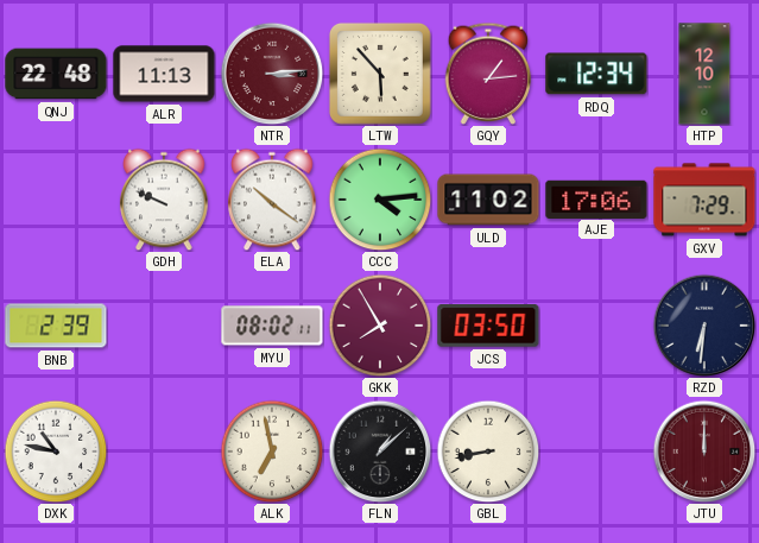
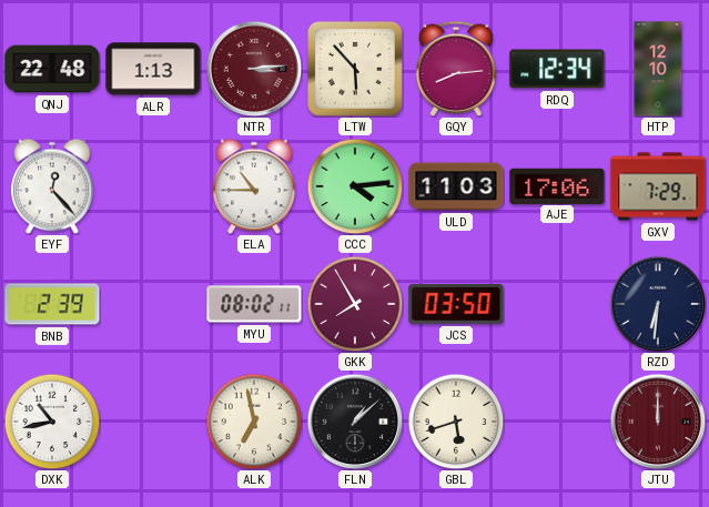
ALR: 11:13 -> 1:13 (153, 69)
GQY: 1:14 -> 8:14 (456, 69)
EYF: none -> 12:23 (52, 186)
GDH: 9:49 -> none (164, 200)
ELA: 10:21 -> 10:45 (254, 186)
ULD: 11:02 -> 11:03 (456, 186)
DXK: 10:47 -> 10:43 (52, 422)
GBL: 8:43 -> 5:42 (456, 422)
